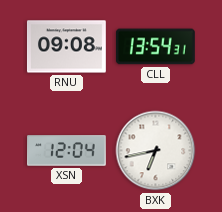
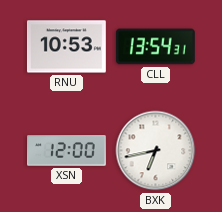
RNU: 09:08 -> 10:53 (66, 47)
XSN: 12:04 -> 12:00 (67, 151)
